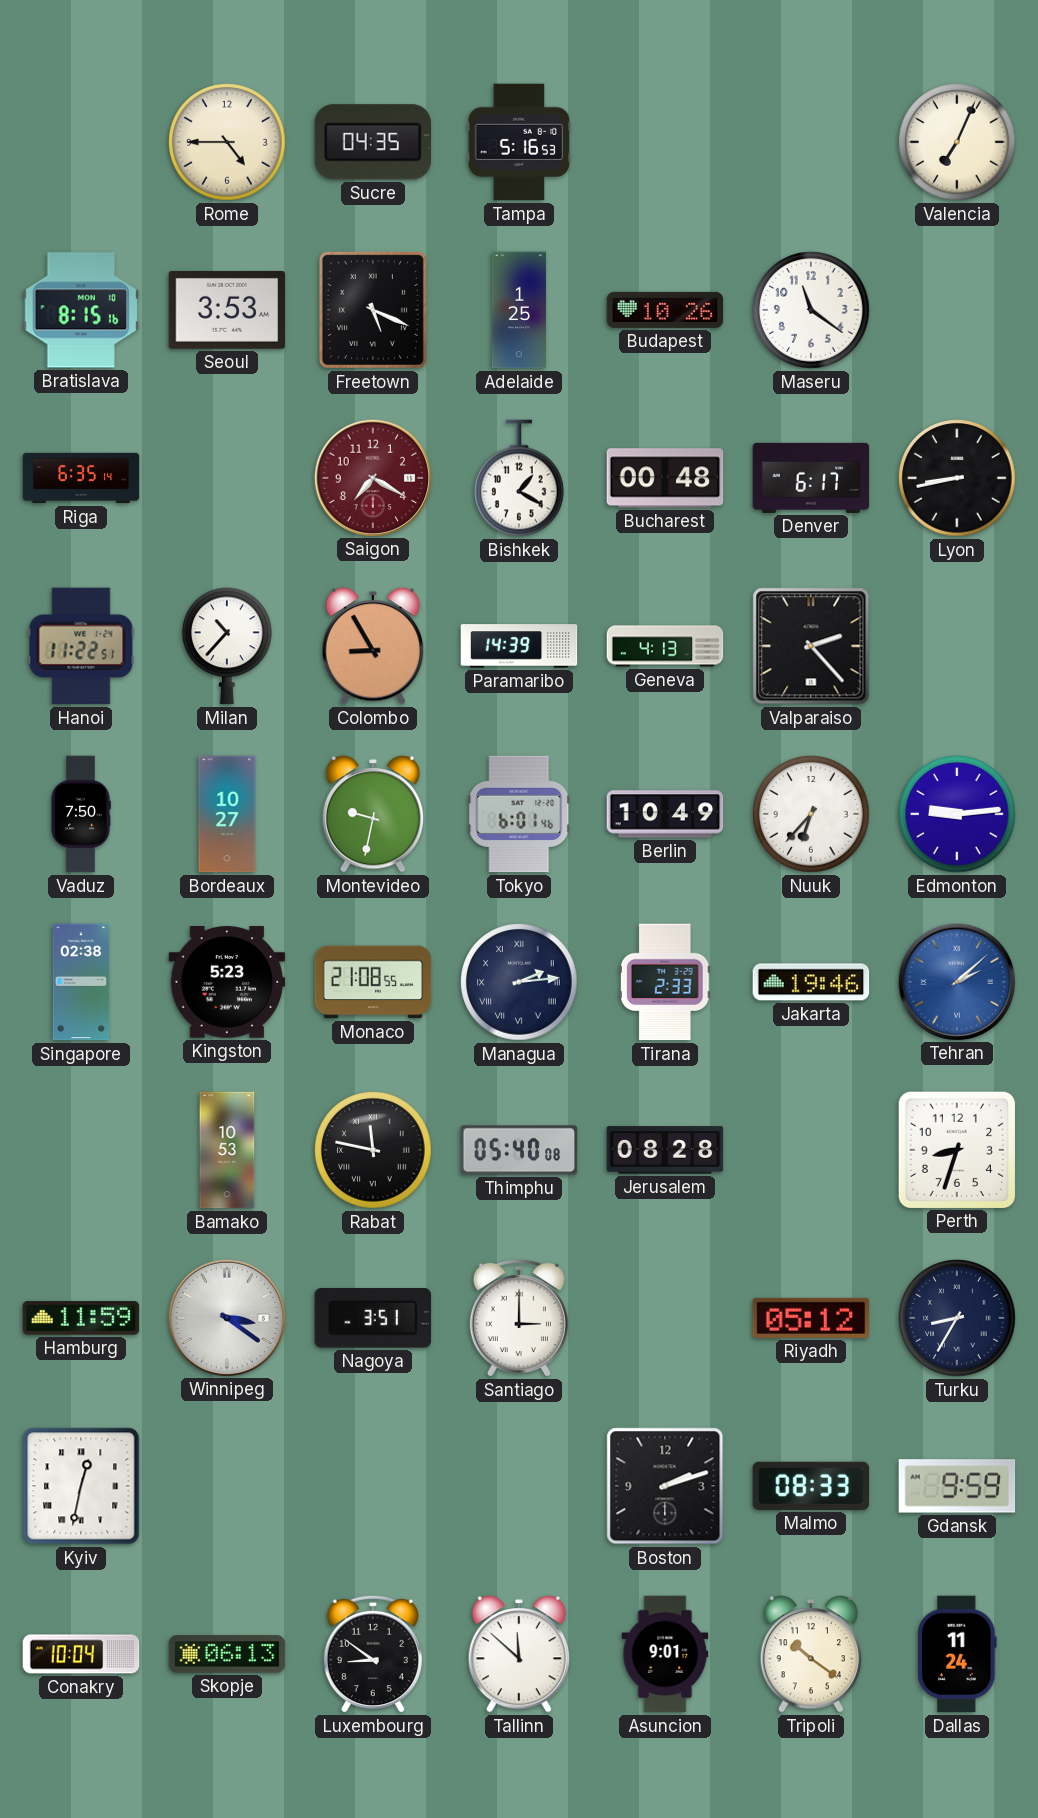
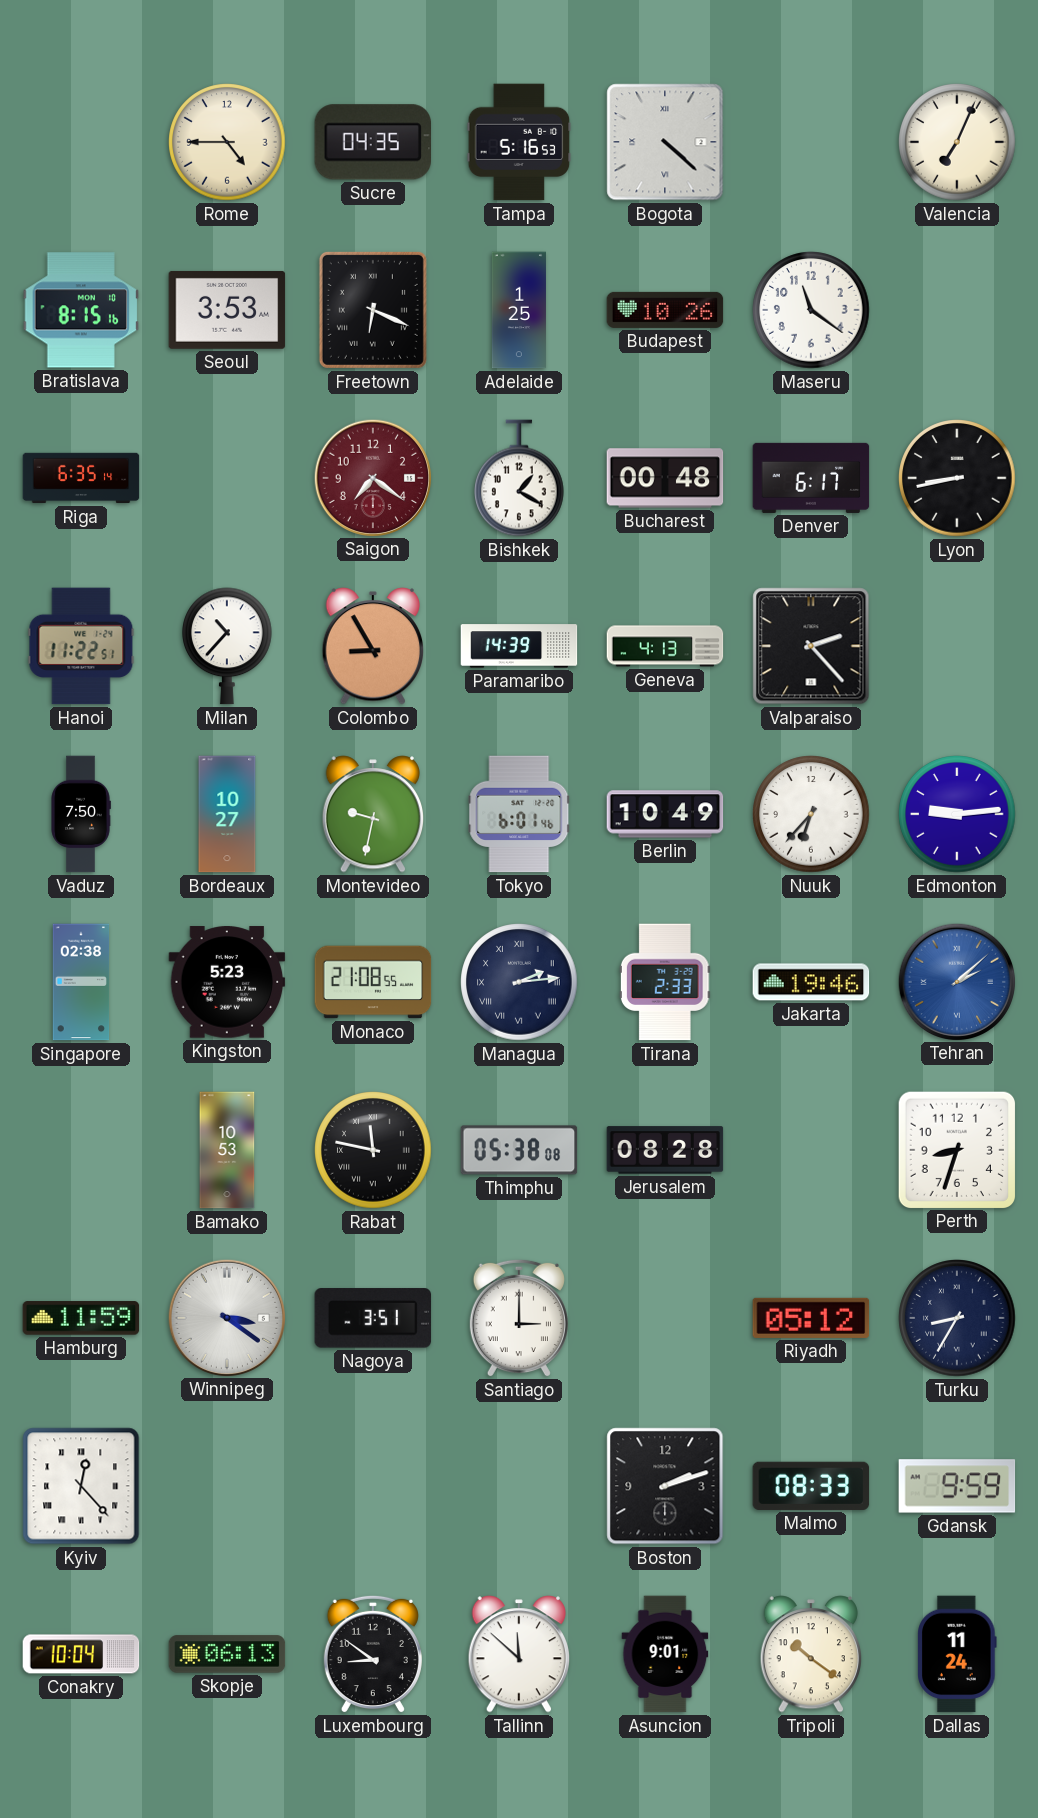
Bogota: none -> 4:22 (665, 142)
Freetown: 5:19 -> 6:19 (373, 310)
Saigon: 7:20 -> 7:21 (372, 477)
Thimphu: 05:40 -> 05:38 (519, 1150)
Kyiv: 12:32 -> 12:23 (81, 1486)
